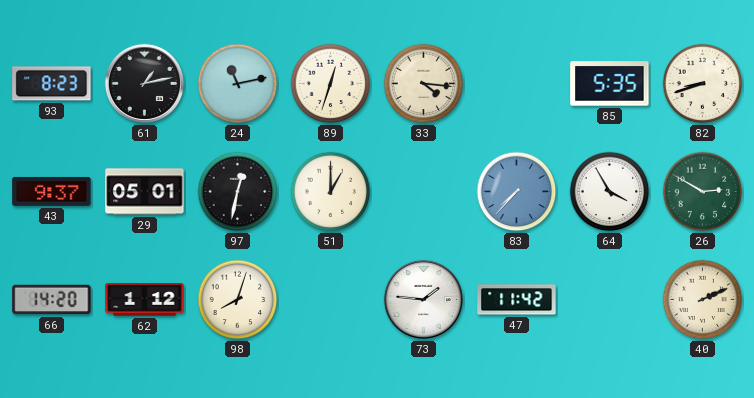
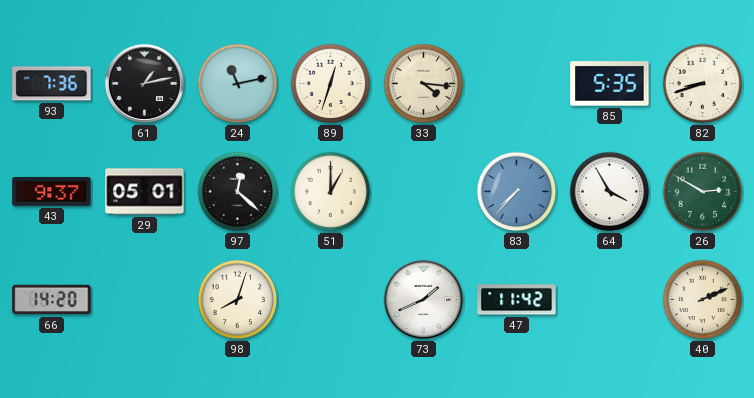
93: 8:23 -> 7:36 (52, 84)
97: 12:32 -> 12:22 (238, 192)
62: 1:12 -> none (145, 300)
73: 1:46 -> 1:41 (423, 299)
